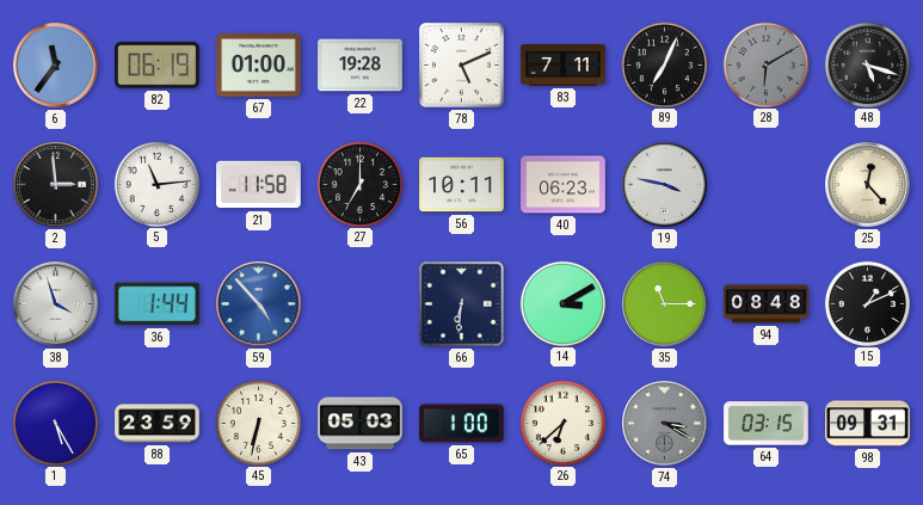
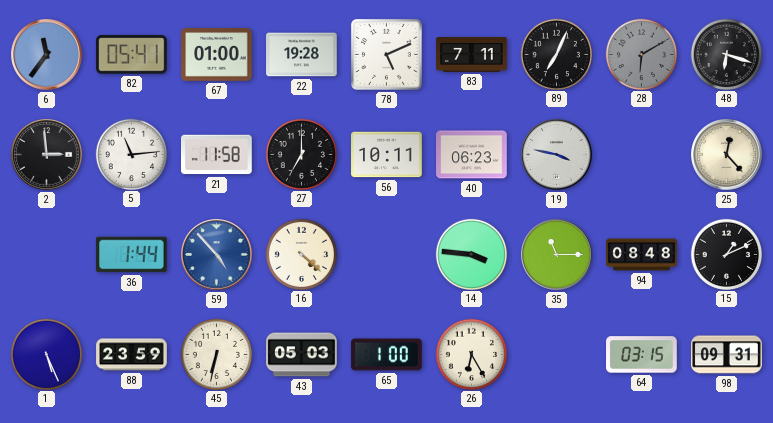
82: 06:19 -> 05:41 (132, 55)
48: 5:18 -> 6:18 (726, 54)
38: 3:57 -> none (56, 304)
16: none -> 4:22 (301, 254)
66: 6:31 -> none (461, 303)
14: 3:10 -> 3:46 (471, 254)
1: 5:25 -> 5:26 (46, 354)
26: 6:38 -> 6:25 (471, 354)
74: 3:20 -> none (665, 424)
